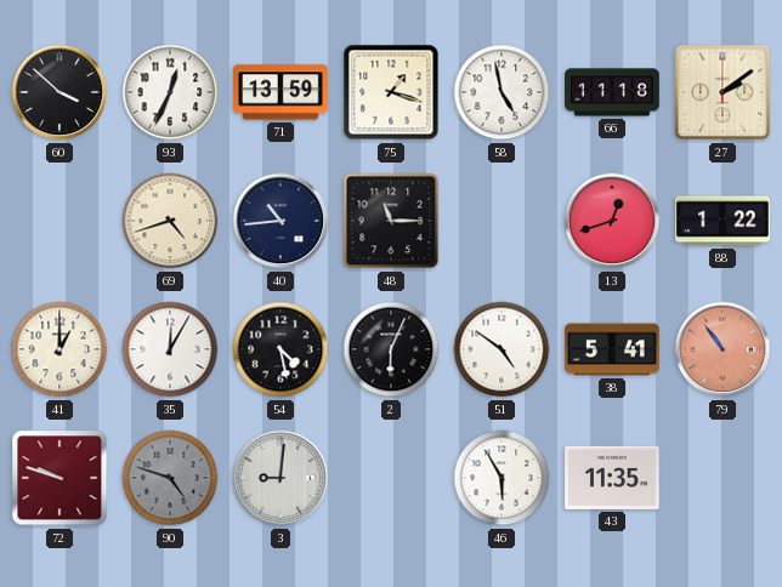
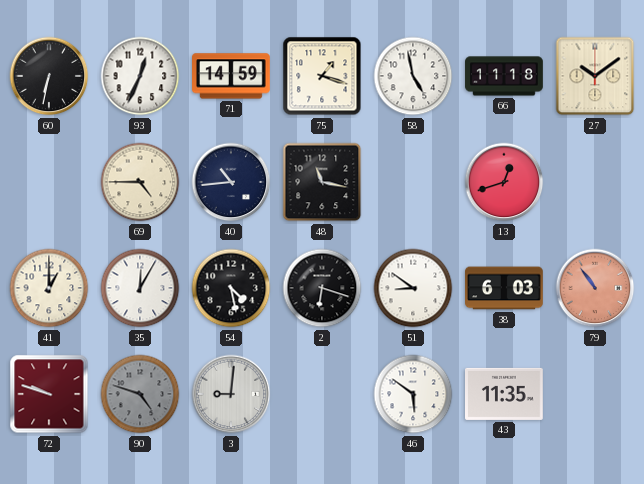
60: 3:52 -> 6:32 (49, 76)
71: 13:59 -> 14:59 (232, 76)
27: 2:09 -> 10:09 (595, 76)
69: 4:42 -> 4:45 (140, 182)
48: 11:15 -> 11:17 (322, 182)
88: 1:22 -> none (724, 221)
2: 6:04 -> 6:18 (322, 288)
51: 4:51 -> 8:51 (413, 288)
38: 5:41 -> 6:03 (504, 288)
46: 5:55 -> 5:51 (413, 394)
